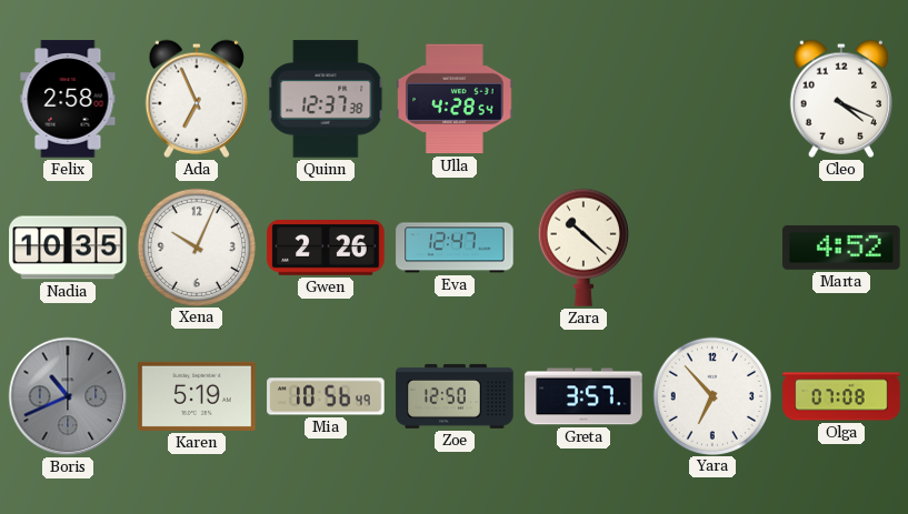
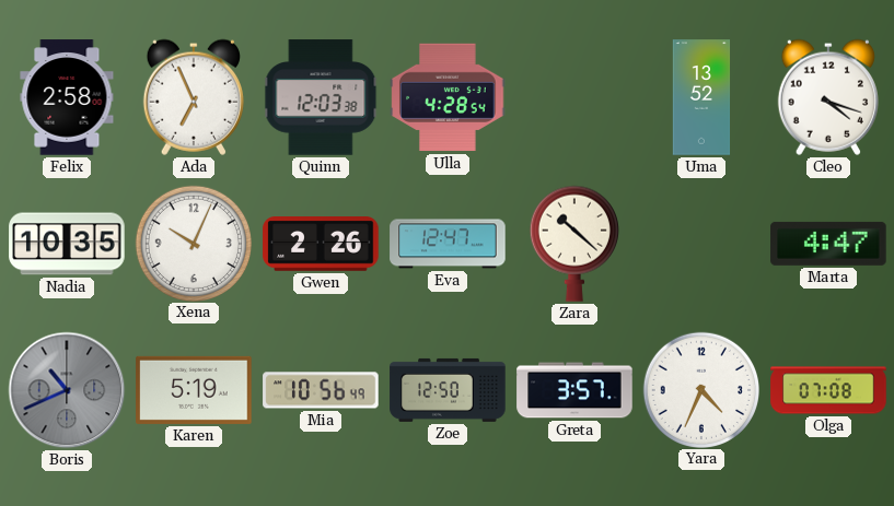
Quinn: 12:37 -> 12:03 (321, 97)
Uma: none -> 13:52 (701, 97)
Cleo: 4:19 -> 4:18 (828, 97)
Marta: 4:52 -> 4:47 (828, 244)
Yara: 6:53 -> 4:34 (700, 389)
